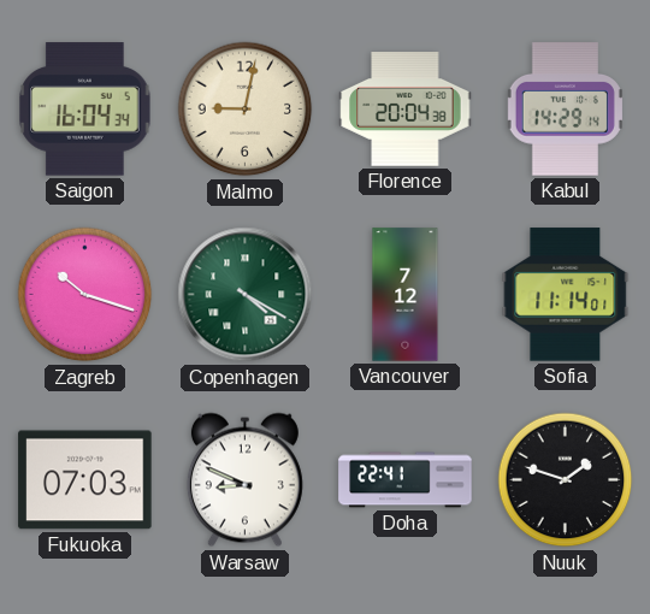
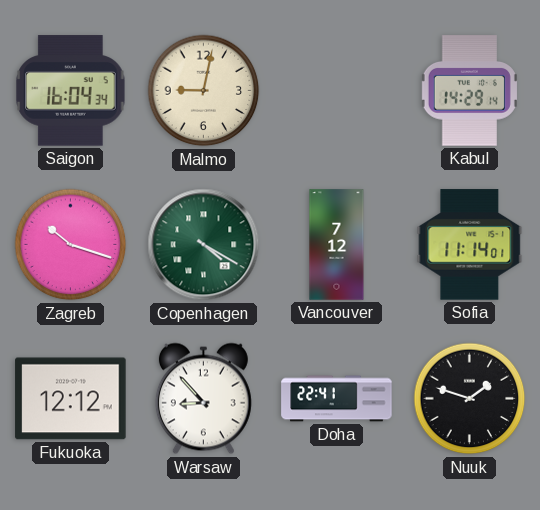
Florence: 20:04 -> none (406, 110)
Fukuoka: 07:03 -> 12:12 (71, 399)
Warsaw: 8:49 -> 8:53 (203, 399)
